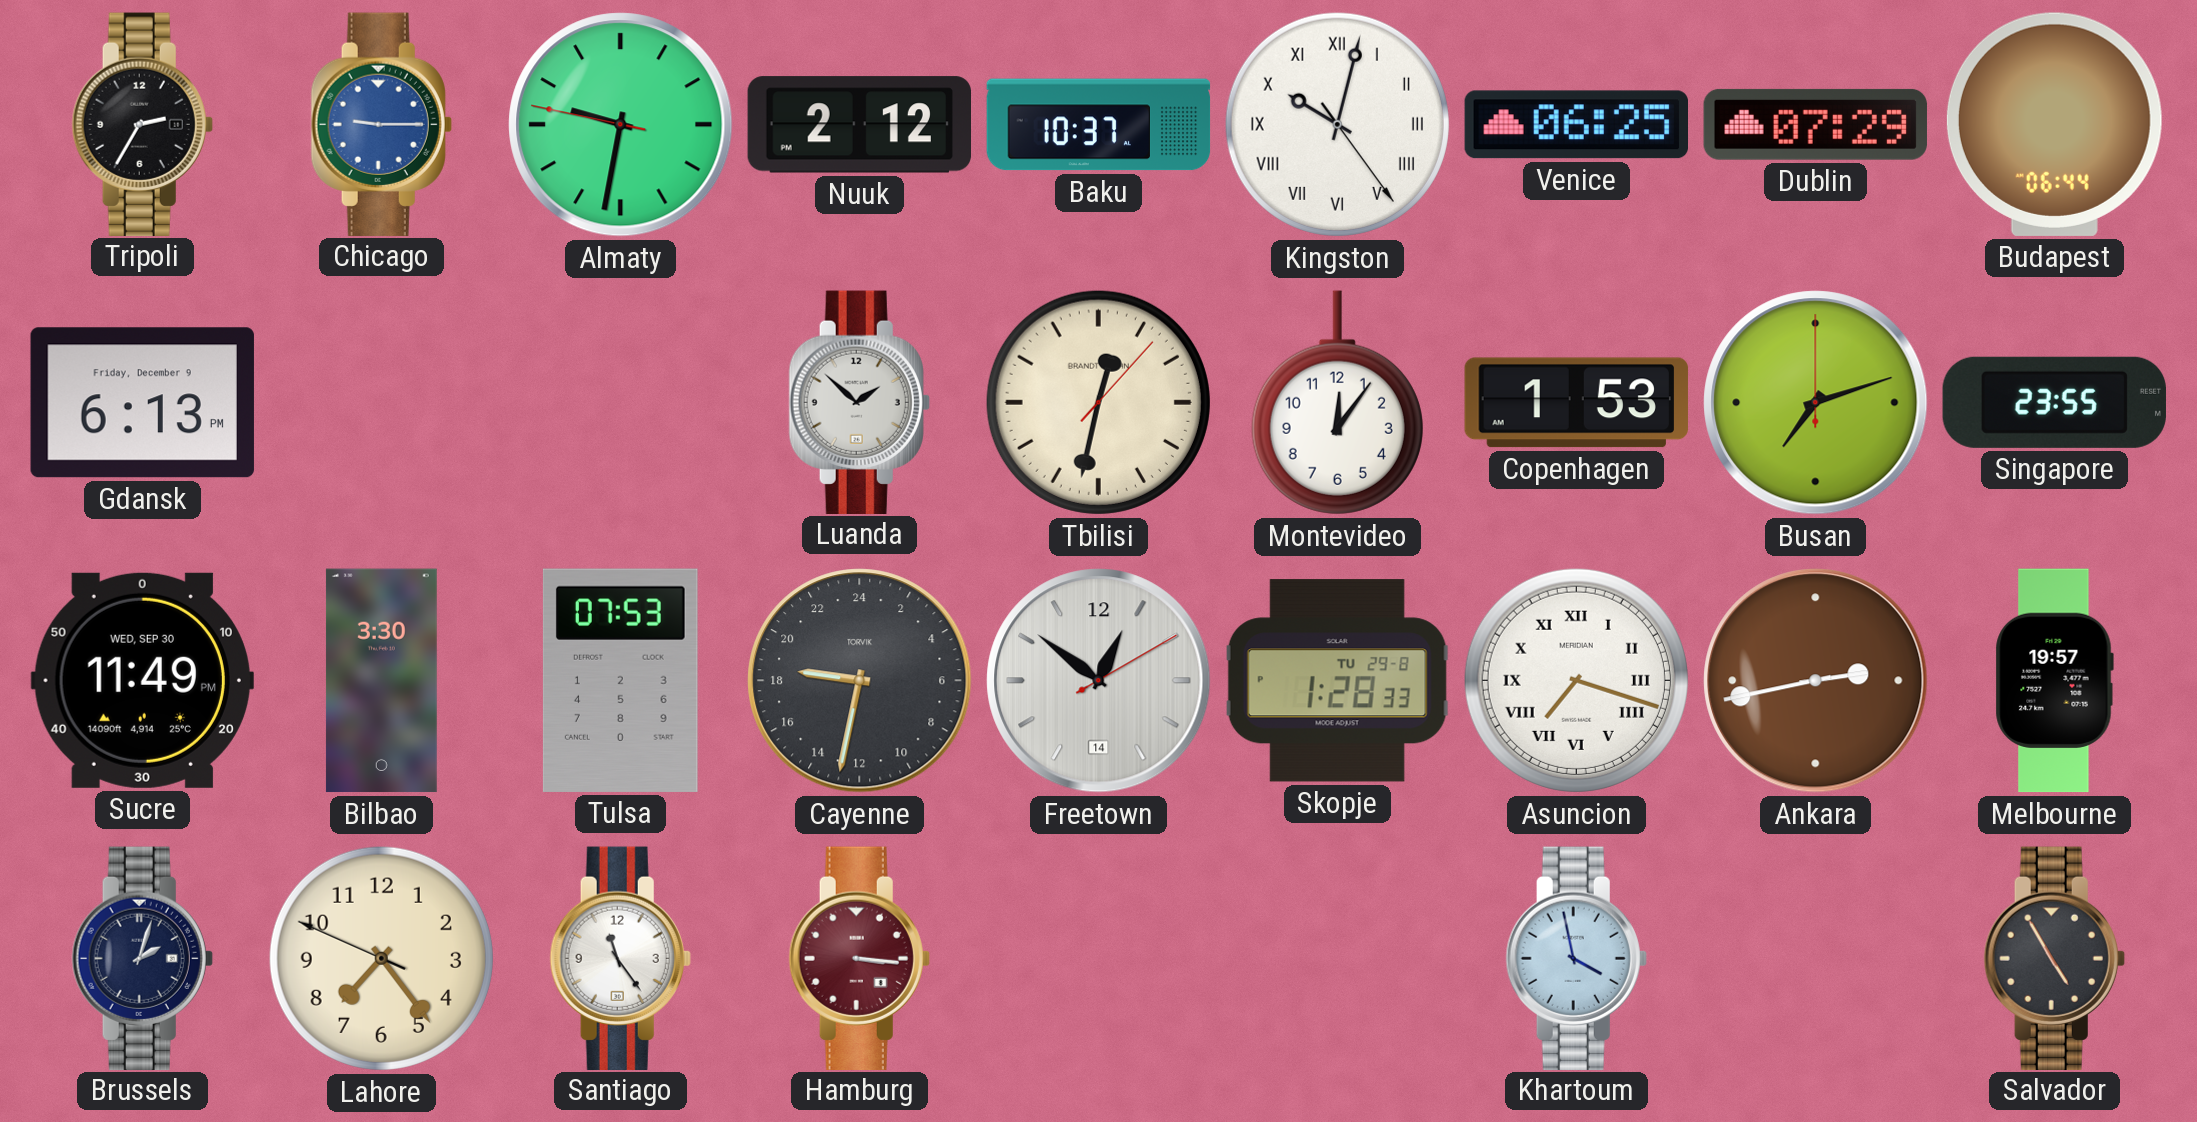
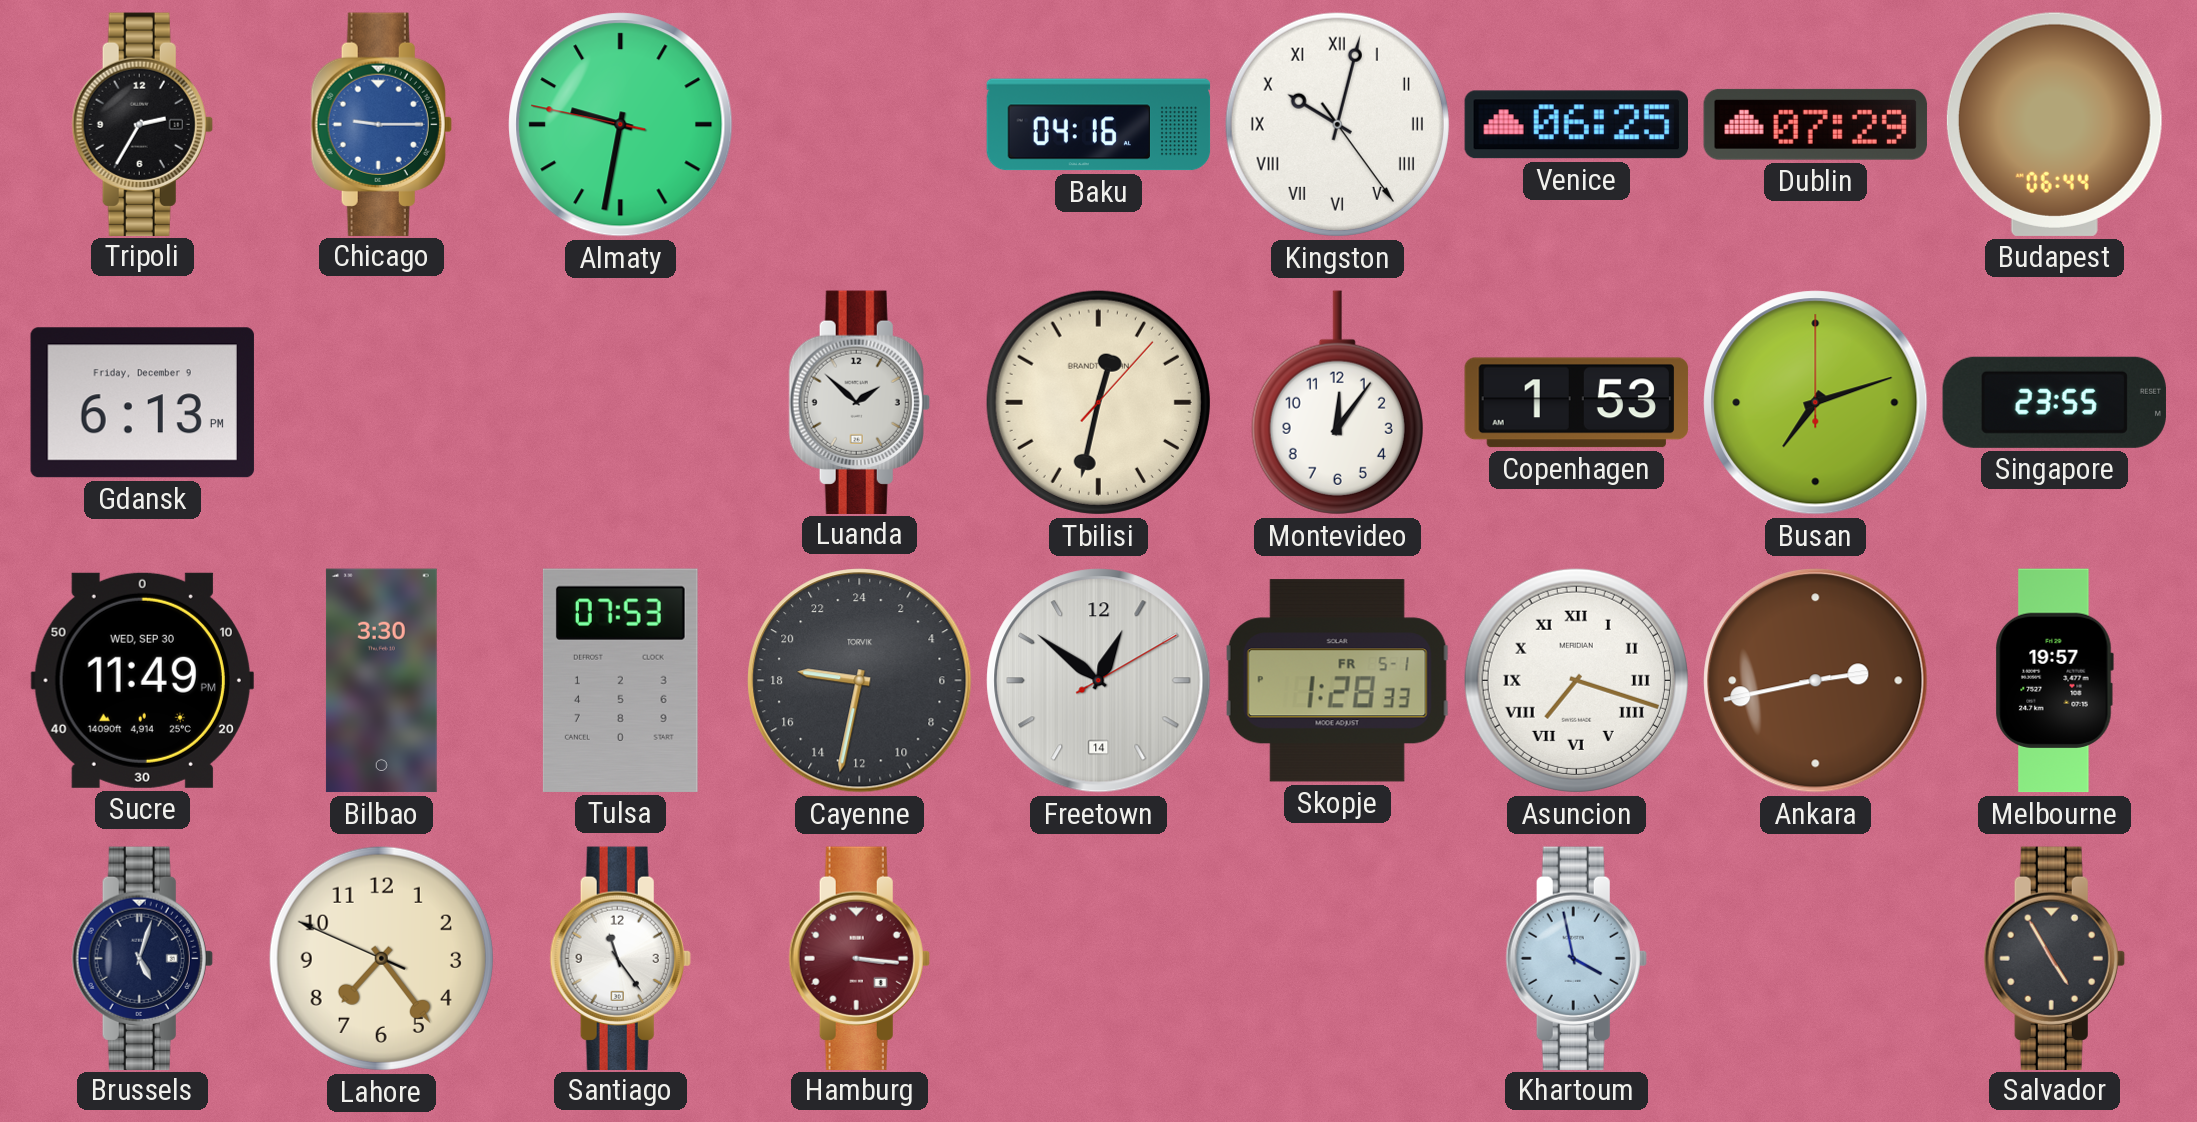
Nuuk: 2:12 -> none (859, 125)
Baku: 10:37 -> 04:16 (1099, 125)
Skopje date: TU 29-8 -> FR 5-1 (1337, 681)
Brussels: 2:03 -> 5:03 (142, 958)
